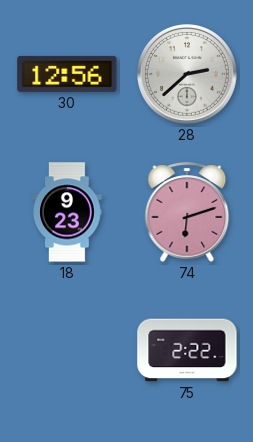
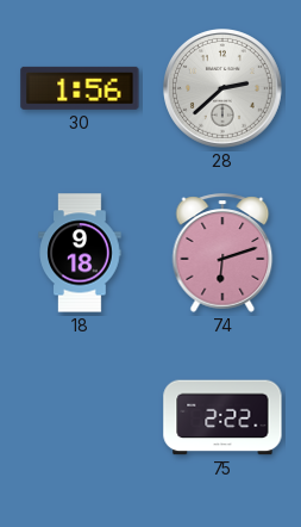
30: 12:56 -> 1:56 (80, 88)
18: 9:23 -> 9:18 (80, 253)
